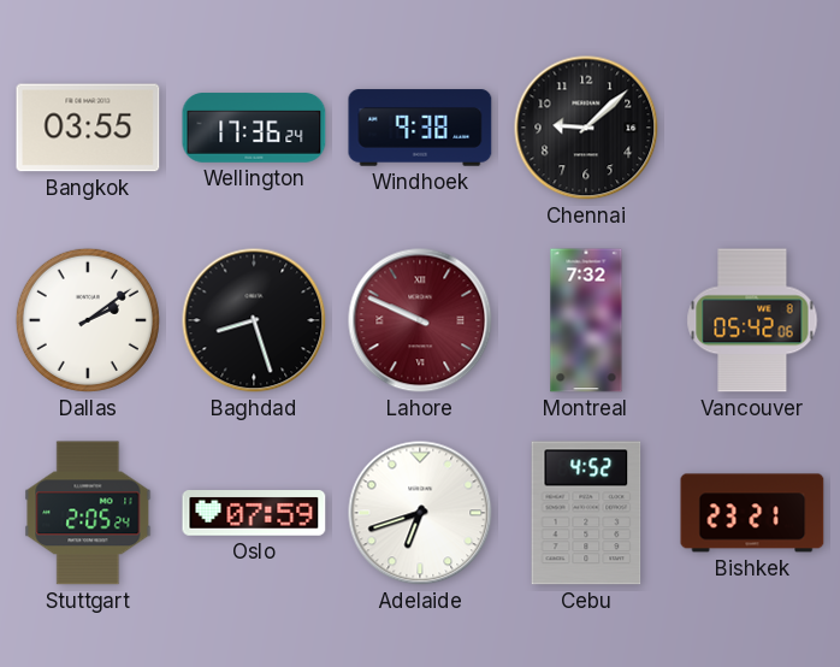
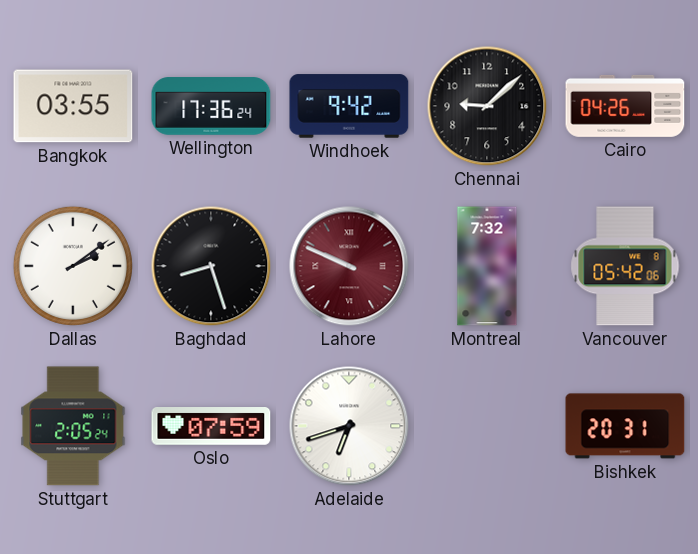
Windhoek: 9:38 -> 9:42 (349, 106)
Cairo: none -> 04:26 (625, 106)
Cebu: 4:52 -> none (586, 513)
Bishkek: 23:21 -> 20:31 (625, 426)
